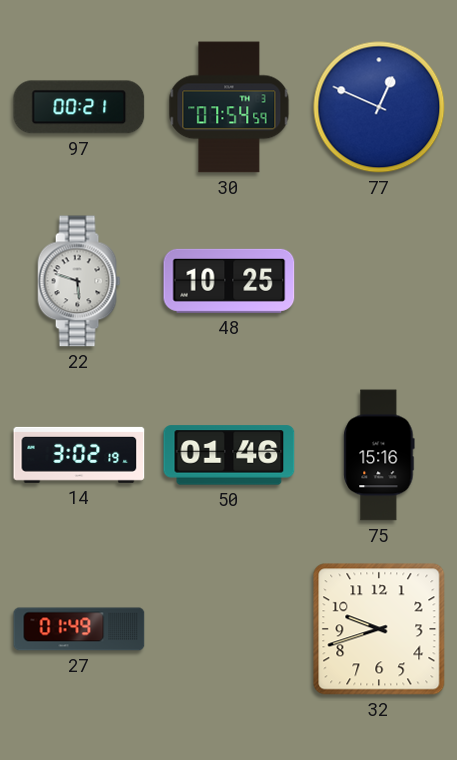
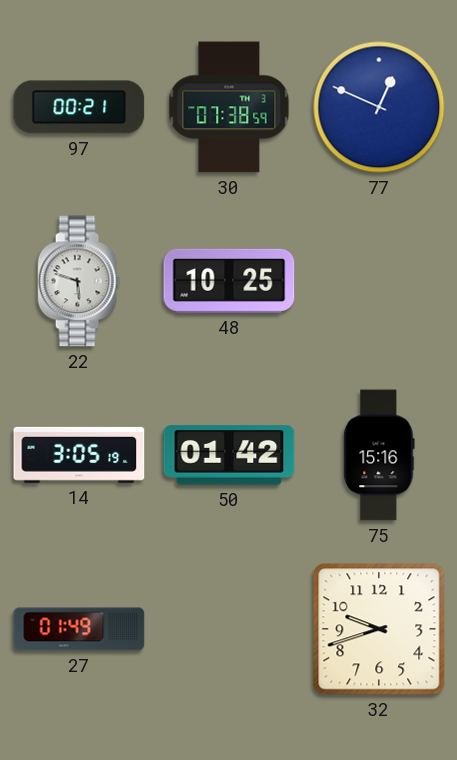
30: 07:54 -> 07:38 (229, 107)
14: 3:02 -> 3:05 (79, 455)
50: 01:46 -> 01:42 (229, 455)
